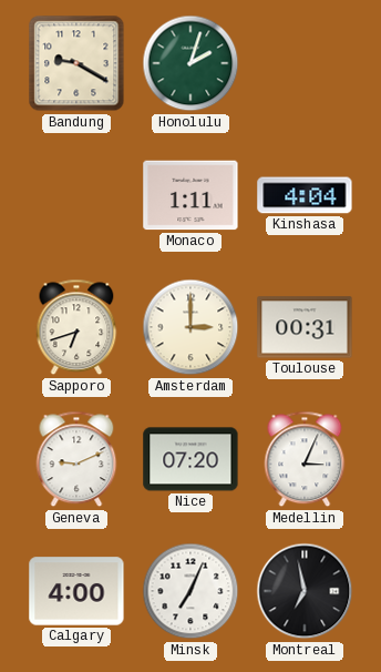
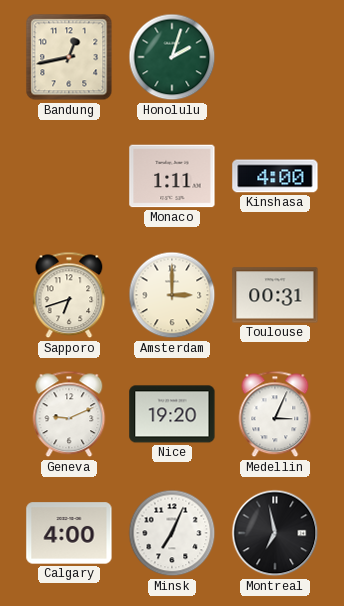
Bandung: 9:20 -> 12:43 (69, 57)
Kinshasa: 4:04 -> 4:00 (275, 176)
Nice: 07:20 -> 19:20 (172, 414)
